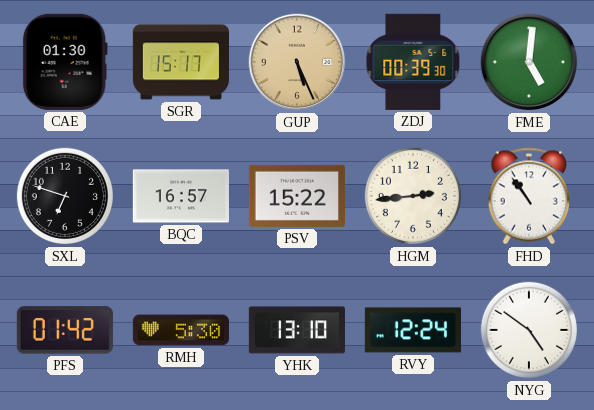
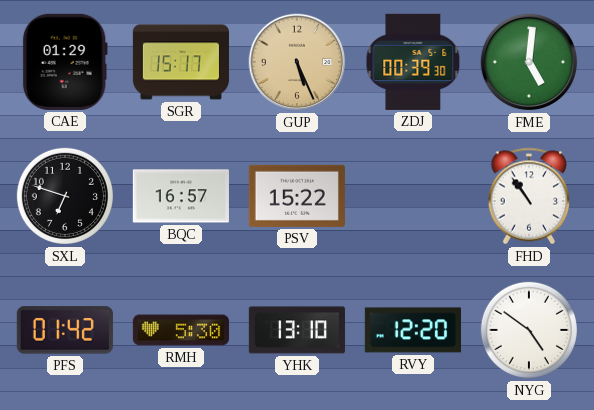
CAE: 01:30 -> 01:29 (65, 62)
HGM: 2:44 -> none (413, 196)
RVY: 12:24 -> 12:20 (413, 330)
